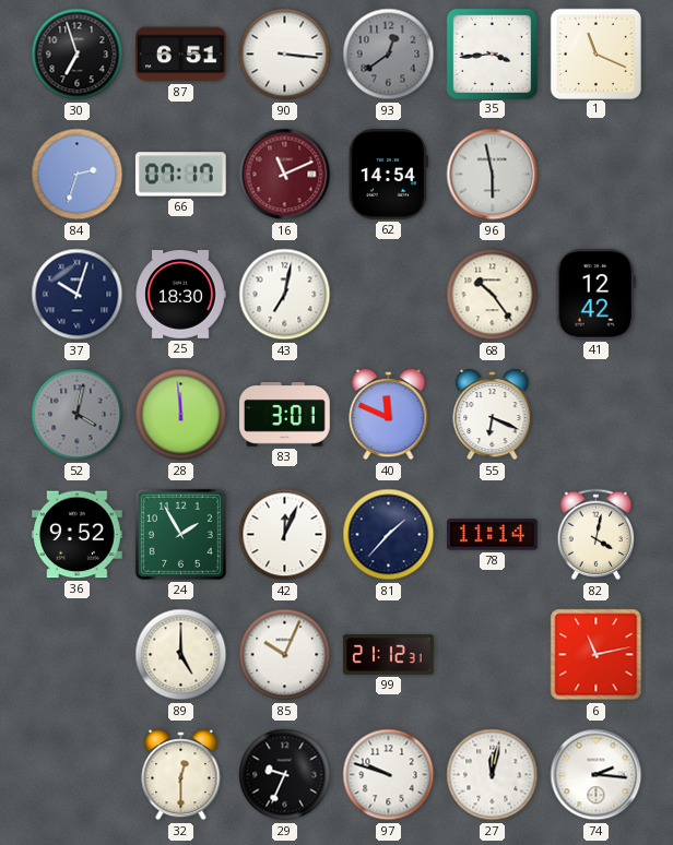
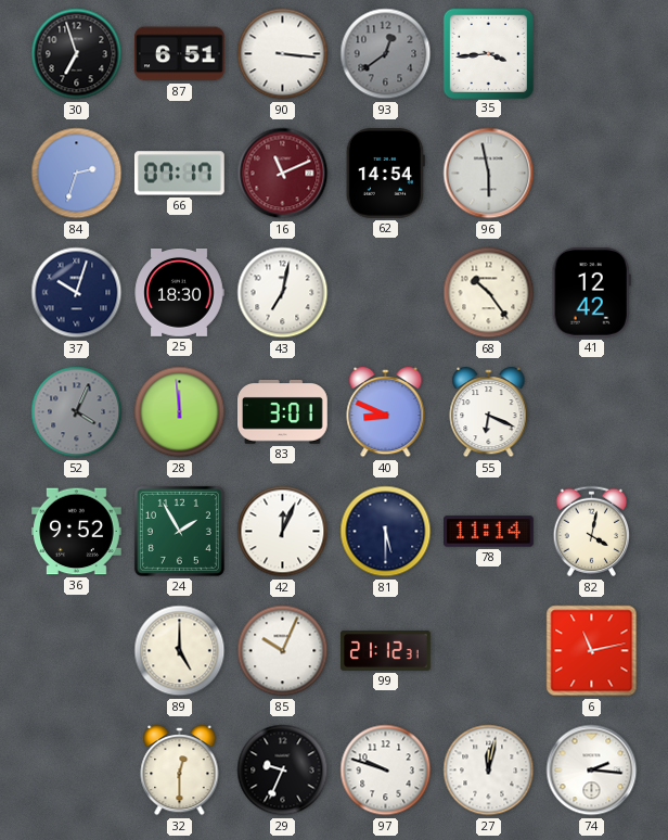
1: 11:19 -> none (595, 53)
52: 4:02 -> 4:04 (77, 412)
40: 11:49 -> 8:49 (386, 412)
81: 1:37 -> 5:30 (386, 532)
